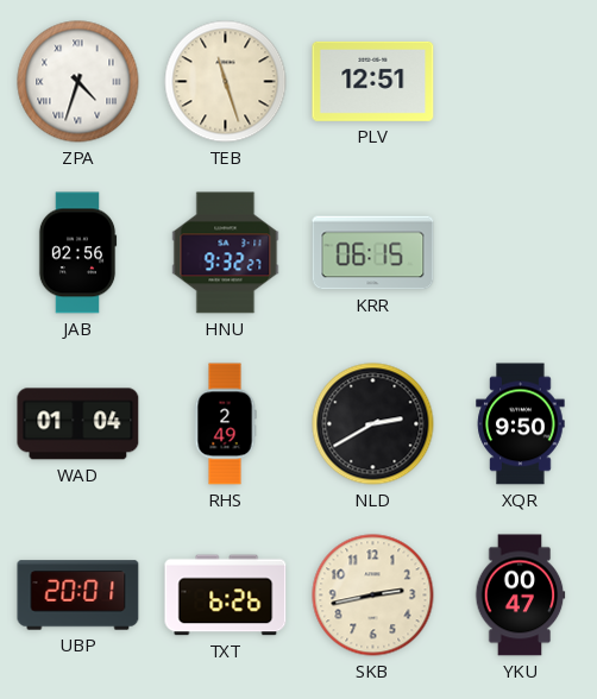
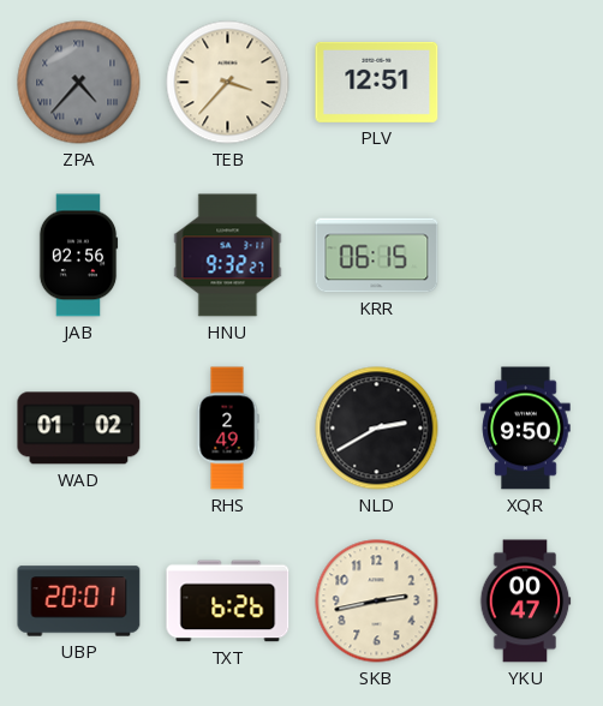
ZPA: 4:33 -> 4:37 (79, 83)
ZPA dial: white -> grey (79, 83)
TEB: 11:27 -> 3:37 (228, 83)
WAD: 01:04 -> 01:02 (79, 429)
